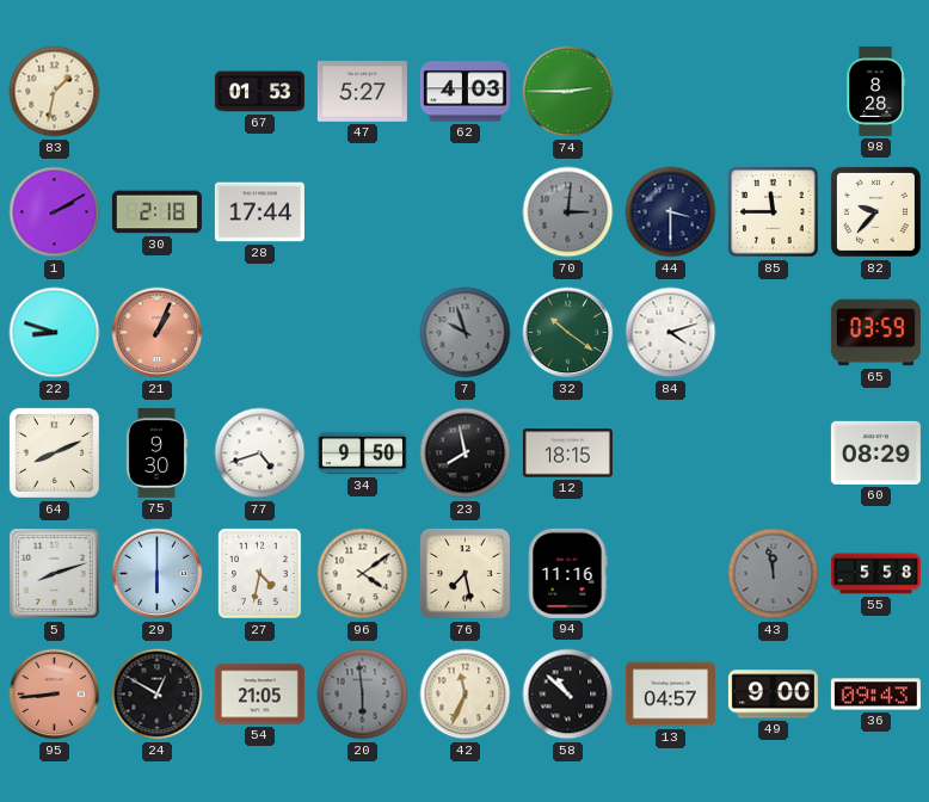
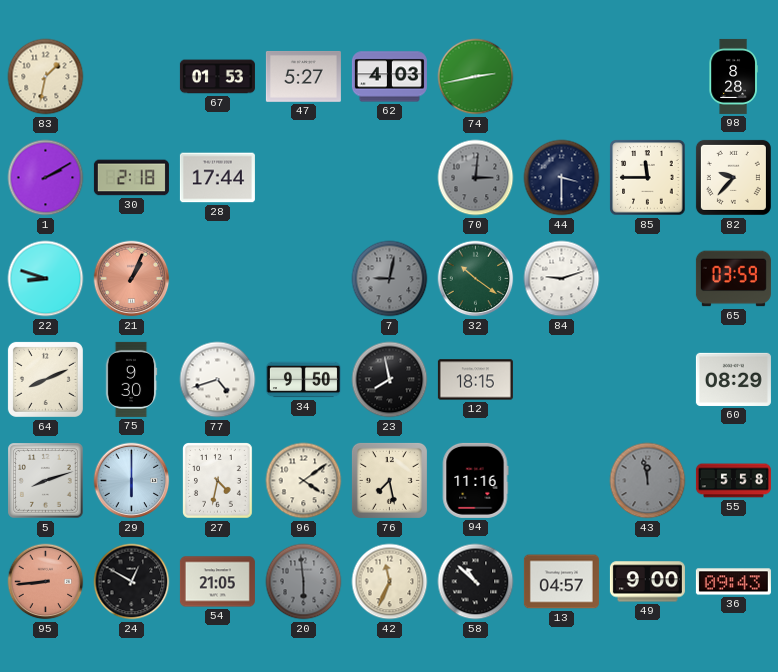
74: 2:45 -> 2:43 (476, 77)
7: 9:57 -> 9:02 (390, 279)
84: 4:12 -> 9:12 (562, 279)
